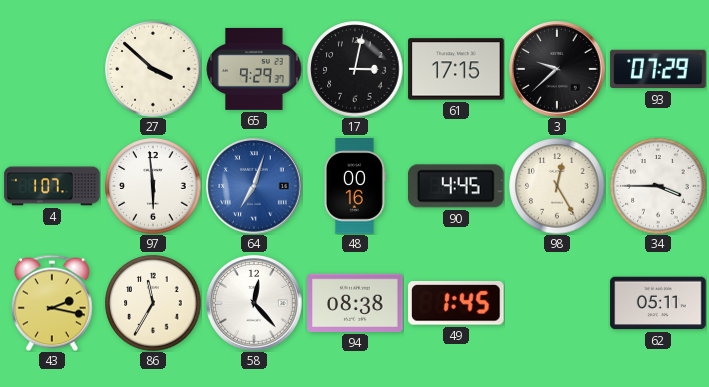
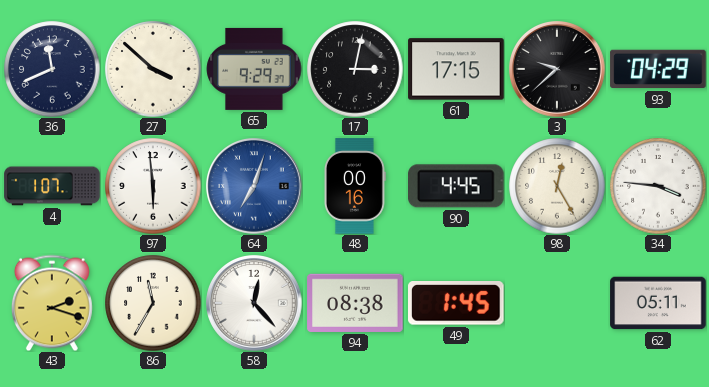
36: none -> 11:41 (52, 69)
93: 07:29 -> 04:29 (658, 69)
34: 3:45 -> 3:46 (658, 186)
43: 2:17 -> 2:18 (52, 303)
